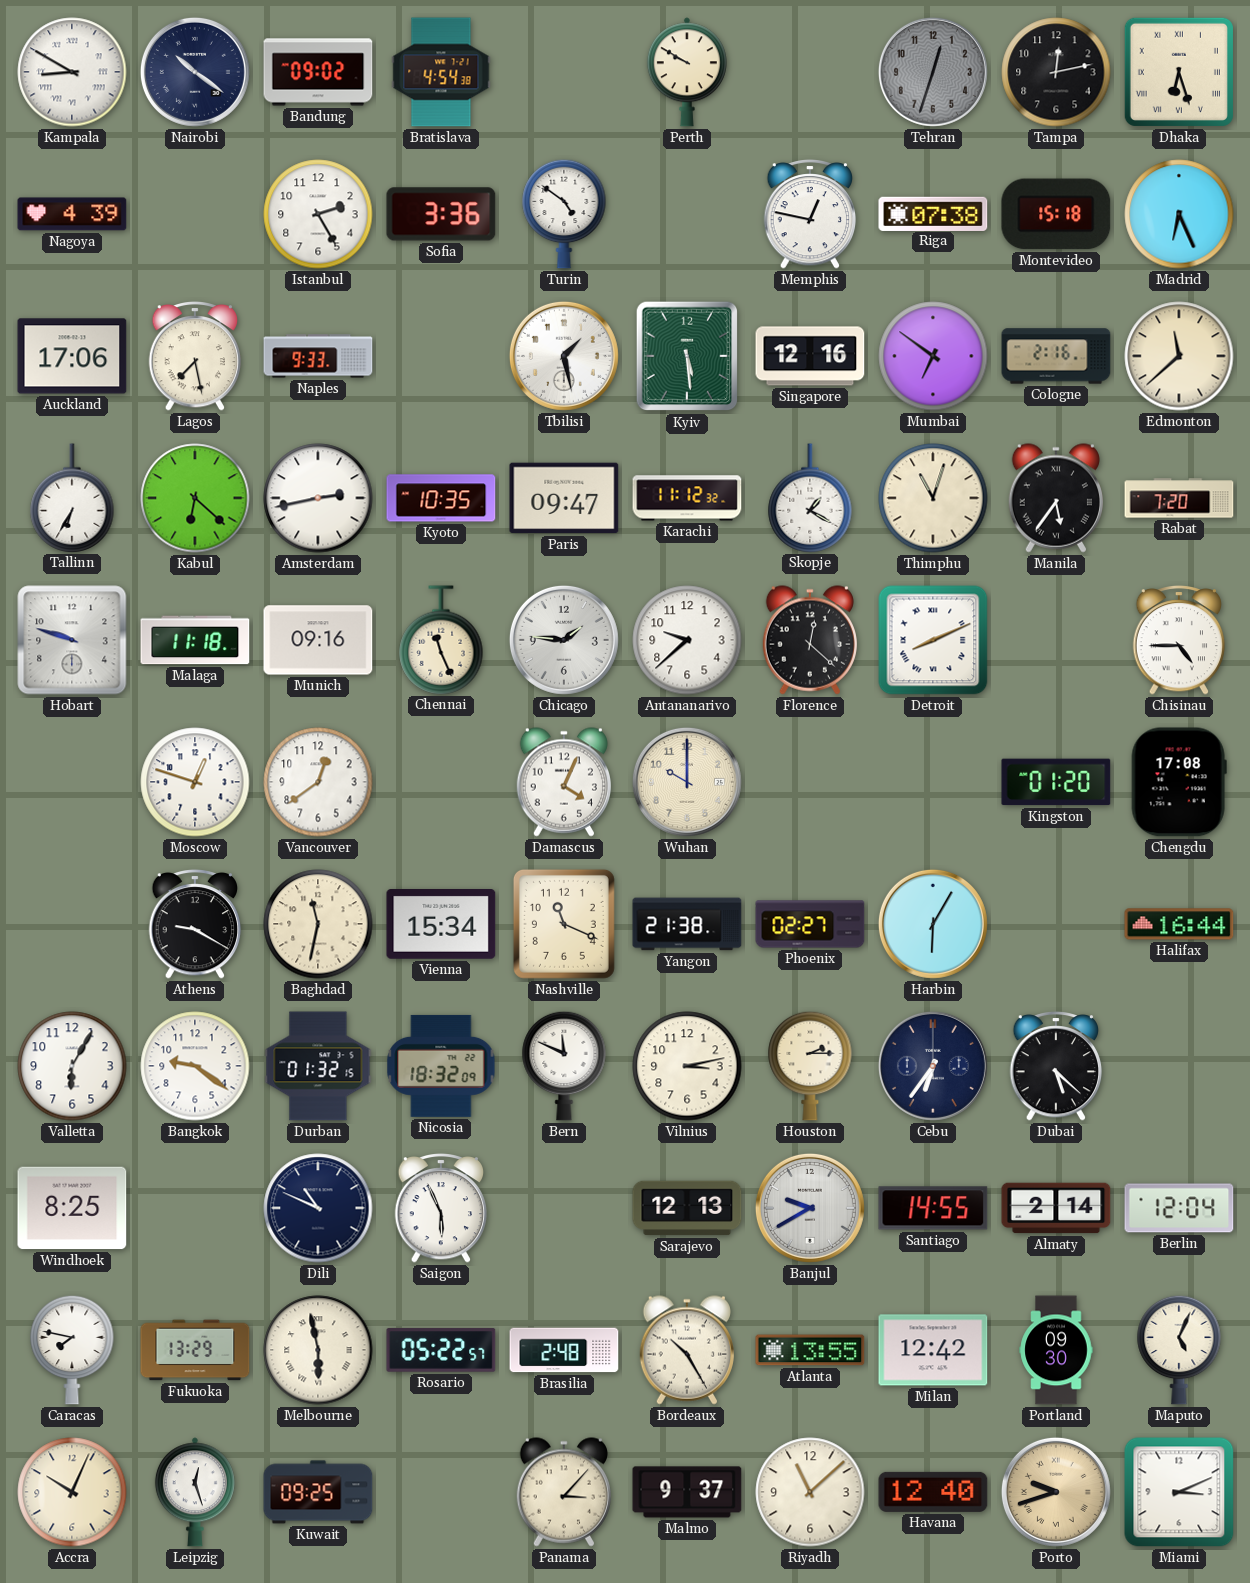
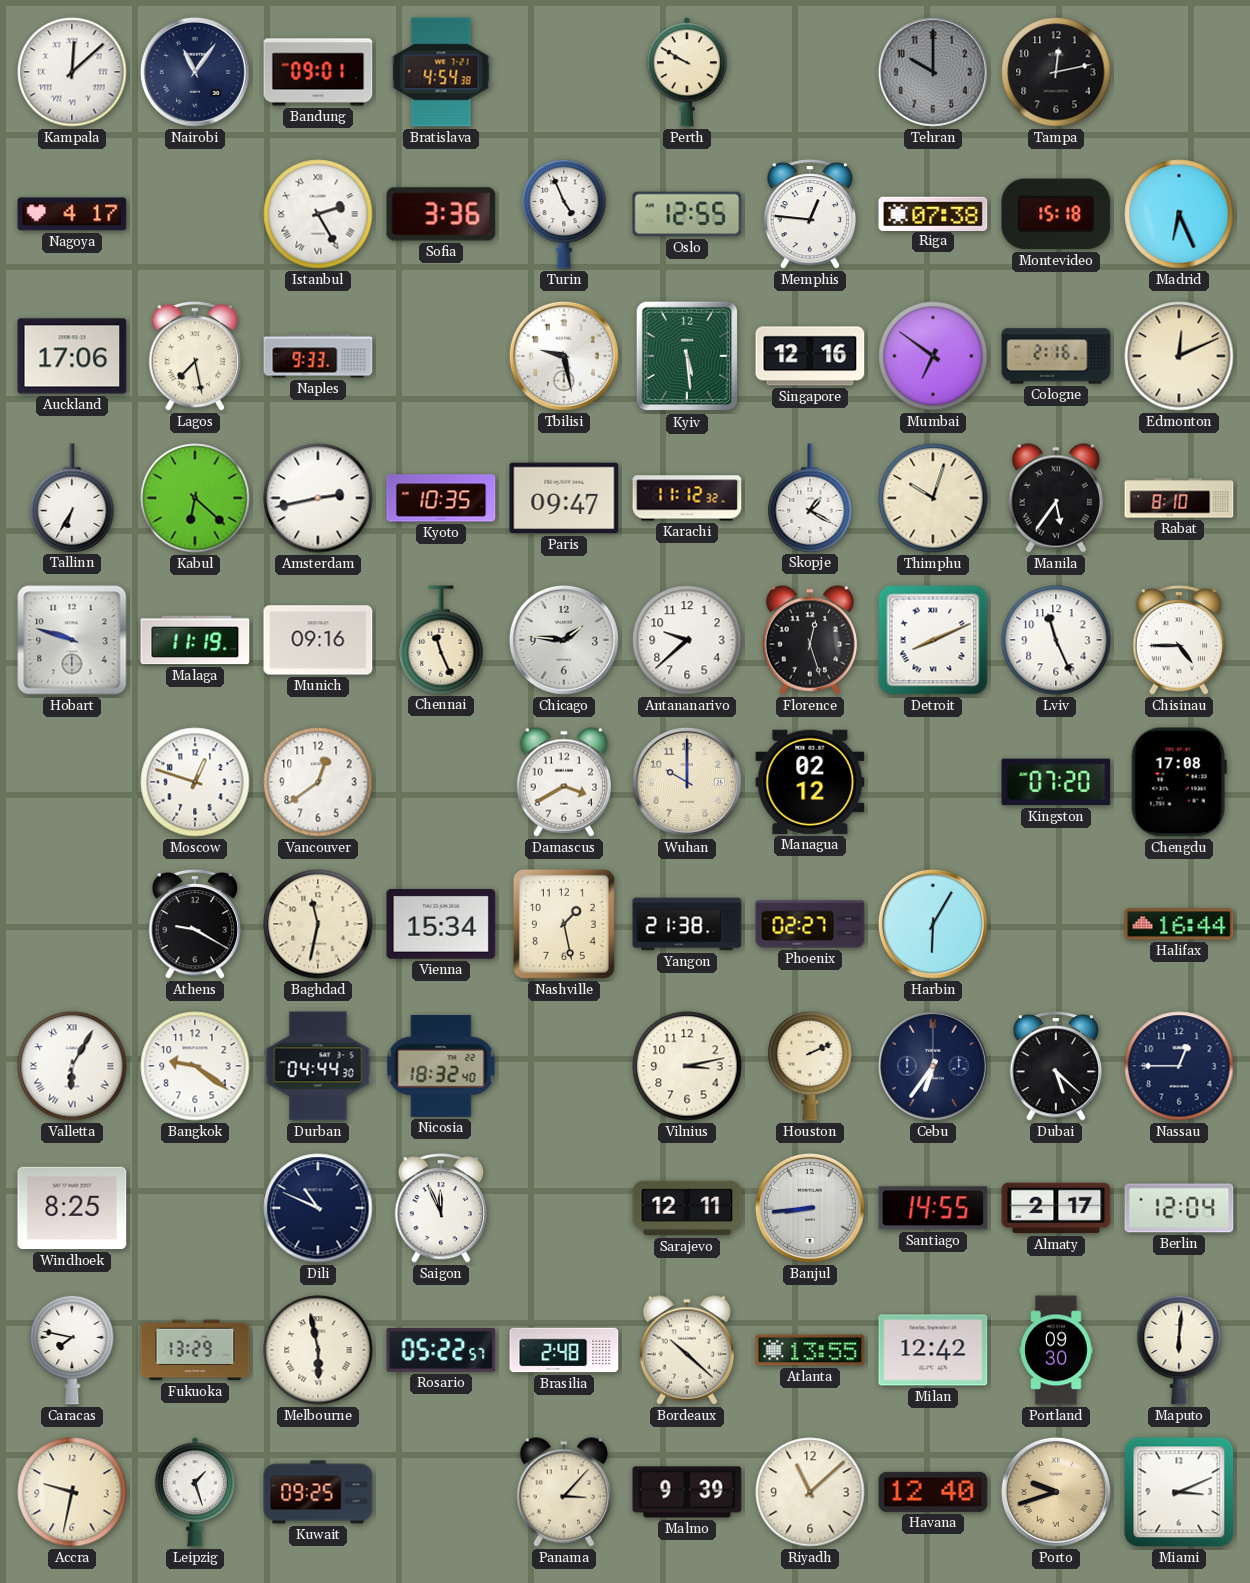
Kampala: 8:50 -> 12:08 (72, 72)
Nairobi: 10:21 -> 11:06 (195, 72)
Bandung: 09:02 -> 09:01 (318, 72)
Tehran: 12:33 -> 10:00 (933, 72)
Dhaka: 6:27 -> none (1179, 72)
Nagoya: 4:39 -> 4:17 (72, 214)
Istanbul numerals: Arabic -> Roman (318, 214)
Turin: 4:51 -> 4:56 (564, 214)
Oslo: none -> 12:55 (687, 214)
Memphis: 12:47 -> 12:46 (810, 214)
Tbilisi: 1:28 -> 9:28 (564, 356)
Edmonton: 11:38 -> 12:11 (1179, 356)
Thimphu: 11:03 -> 10:03 (933, 498)
Rabat: 7:20 -> 8:10 (1179, 498)
Malaga: 11:18 -> 11:19 (195, 640)
Florence: 12:22 -> 12:27 (810, 640)
Lviv: none -> 11:26 (1056, 640)
Damascus: 4:04 -> 3:40 (564, 782)
Managua: none -> 02:12 (810, 782)
Kingston: 01:20 -> 07:20 (1056, 782)
Nashville: 11:19 -> 1:28 (564, 924)
Valletta numerals: Arabic -> Roman (72, 1066)
Durban: 01:32 -> 04:44 (318, 1066)
Nicosia: 18:32:09 -> 18:32:40 (441, 1066)
Bern: 11:49 -> none (564, 1066)
Houston: 2:15 -> 2:11 (810, 1066)
Nassau: none -> 12:45 (1179, 1066)
Saigon: 5:56 -> 11:56 (441, 1208)
Sarajevo: 12:13 -> 12:11 (687, 1208)
Banjul: 9:40 -> 8:44 (810, 1208)
Almaty: 2:14 -> 2:17 (1056, 1208)
Bordeaux: 10:25 -> 10:22 (687, 1350)
Maputo: 5:04 -> 6:01 (1179, 1350)
Accra: 10:04 -> 9:32 (72, 1492)
Leipzig: 12:27 -> 1:27 (195, 1492)
Malmo: 9:37 -> 9:39 (687, 1492)
